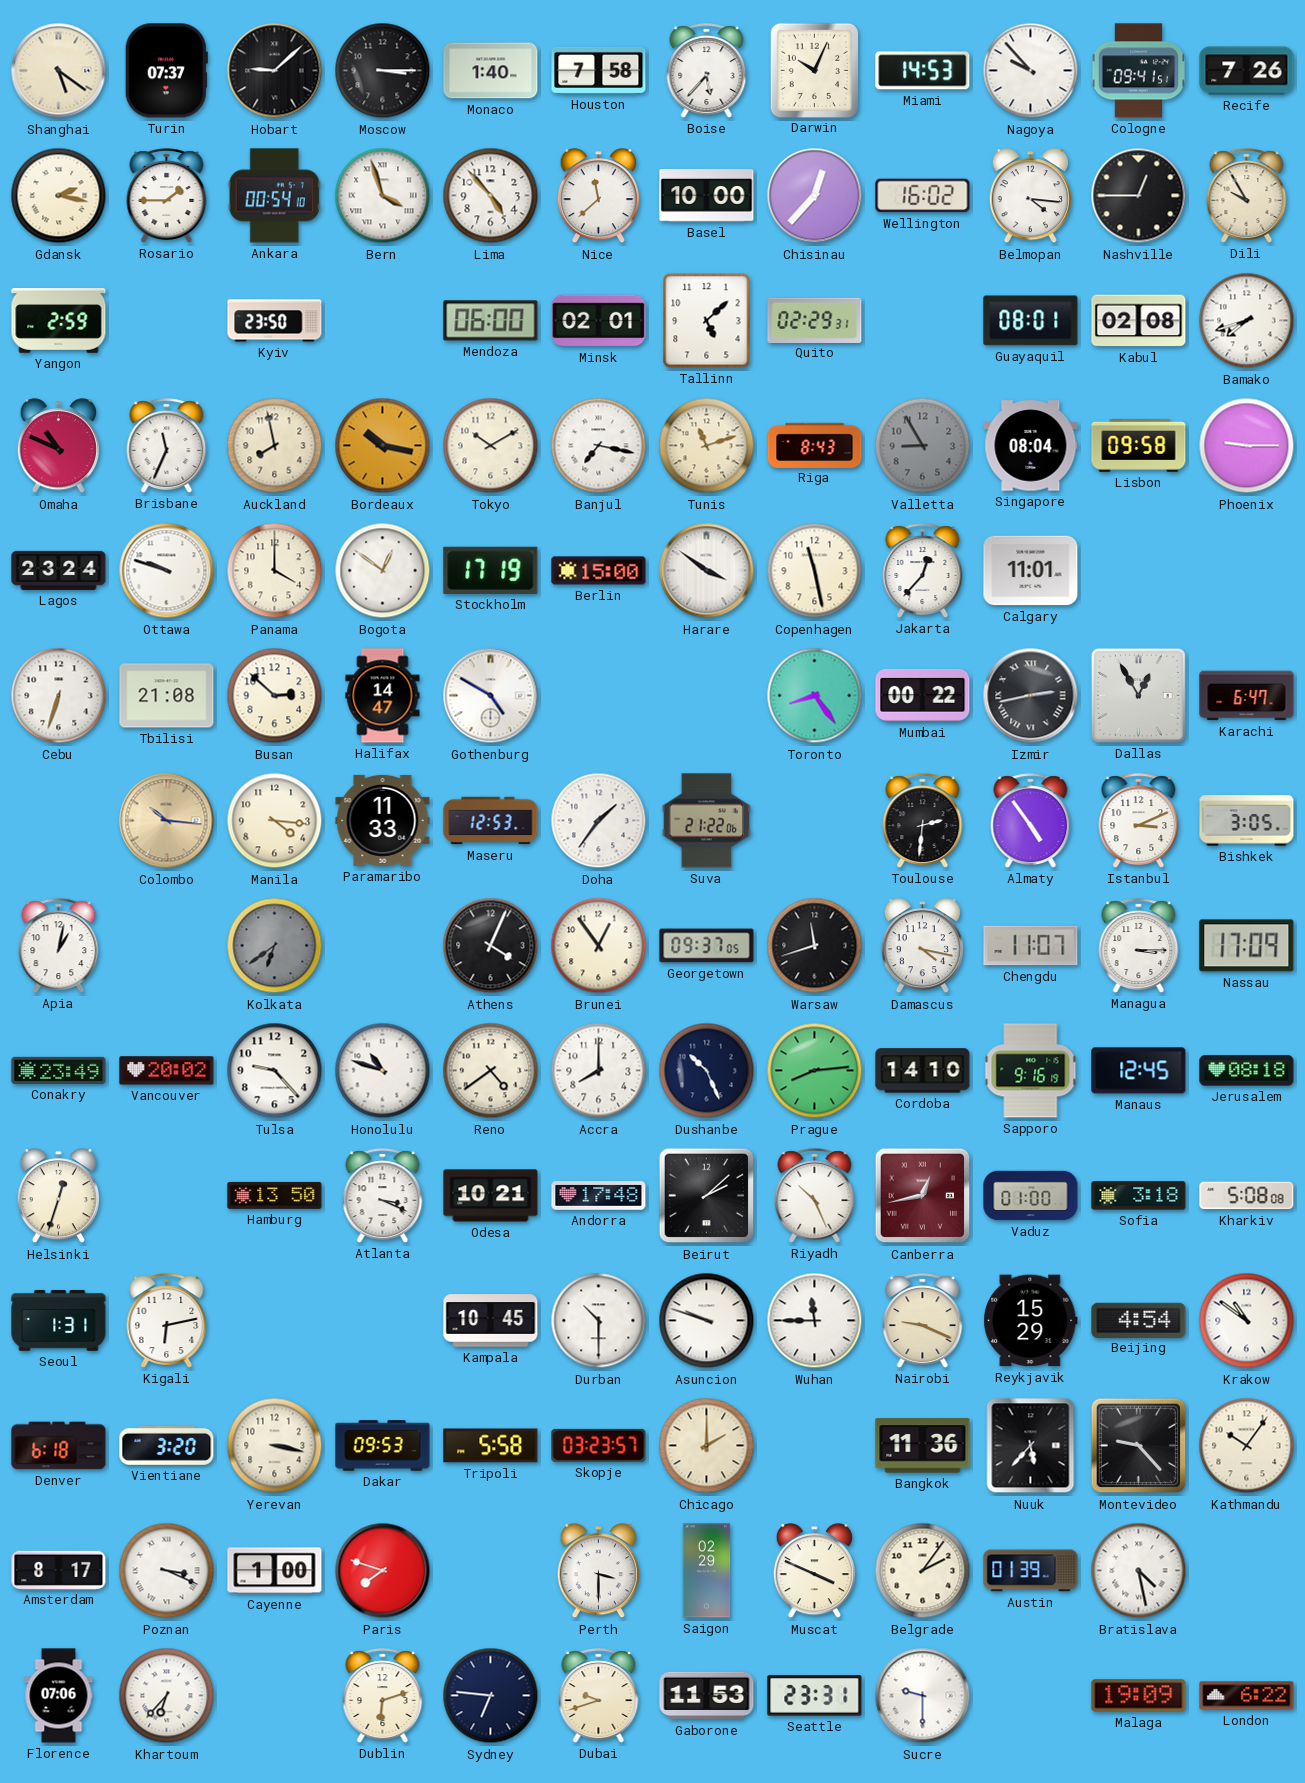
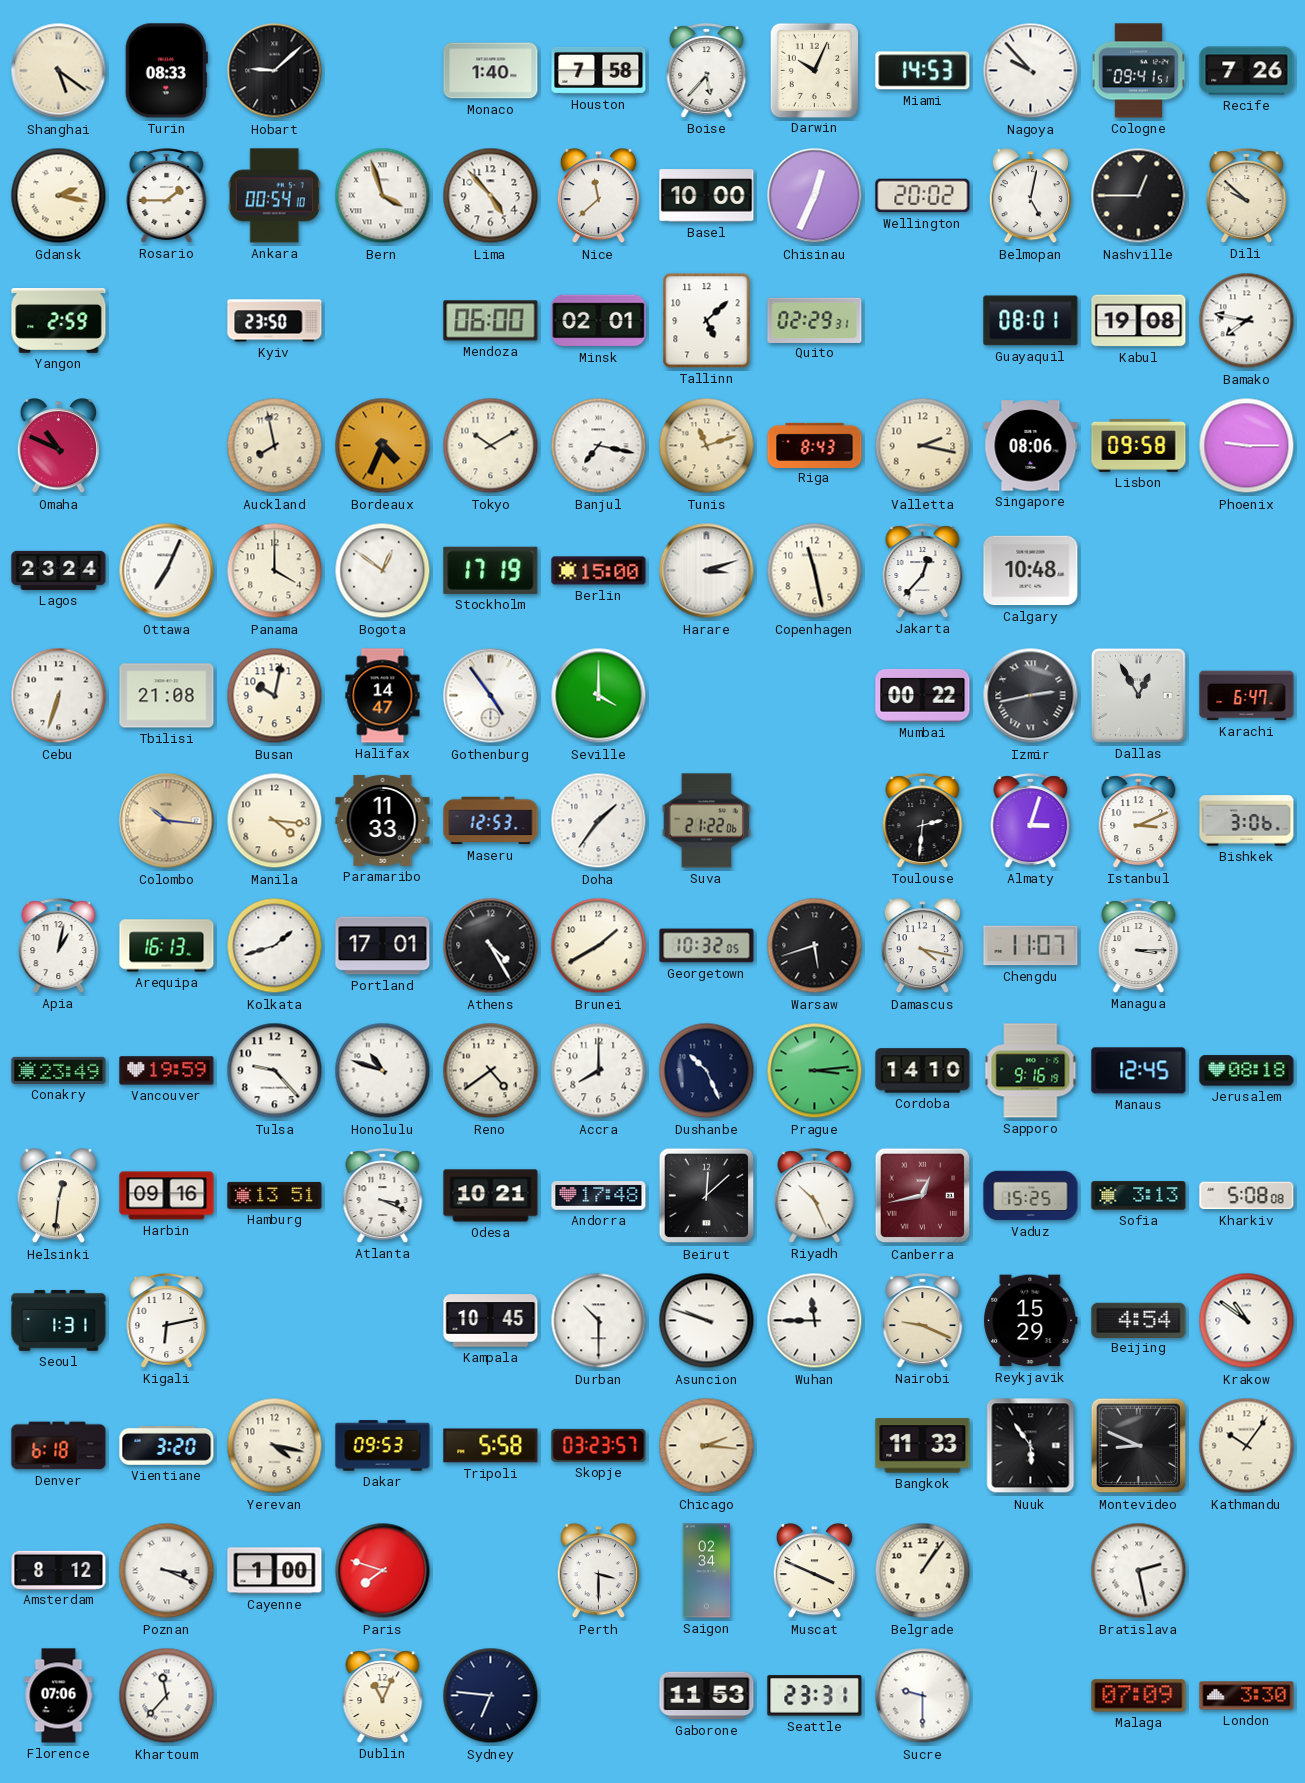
Turin: 07:37 -> 08:33 (166, 71)
Moscow: 3:15 -> none (383, 71)
Chisinau: 12:37 -> 12:34 (815, 196)
Wellington: 16:02 -> 20:02 (923, 196)
Belmopan: 4:16 -> 5:02 (1030, 196)
Dili: 9:55 -> 9:52 (1247, 196)
Kabul: 02:08 -> 19:08 (1139, 321)
Bamako: 7:42 -> 7:47 (1247, 321)
Brisbane: 11:34 -> none (167, 446)
Bordeaux: 10:17 -> 4:34 (383, 446)
Valletta: 8:55 -> 2:17 (923, 446)
Valletta dial: grey -> cream (923, 446)
Singapore: 08:04 -> 08:06 (1031, 446)
Ottawa: 9:48 -> 7:04 (167, 571)
Harare: 3:51 -> 3:12 (707, 571)
Calgary: 11:01 -> 10:48 (1031, 571)
Busan: 2:52 -> 10:02 (275, 696)
Gothenburg: 4:50 -> 4:54 (491, 696)
Seville: none -> 4:00 (599, 696)
Toronto: 8:24 -> none (815, 696)
Almaty: 4:54 -> 3:03 (1031, 821)
Bishkek: 3:05 -> 3:06 (1247, 821)
Arequipa: none -> 16:13 (167, 946)
Kolkata: 6:39 -> 1:42 (275, 946)
Kolkata dial: grey -> white (275, 946)
Portland: none -> 17:01 (383, 946)
Athens: 4:04 -> 4:25 (491, 946)
Brunei: 12:54 -> 1:40 (599, 946)
Georgetown: 09:37 -> 10:32 (707, 946)
Warsaw: 11:42 -> 5:42 (815, 946)
Nassau: 17:09 -> none (1247, 946)
Vancouver: 20:02 -> 19:59 (167, 1071)
Prague: 8:14 -> 3:14 (815, 1071)
Helsinki: 12:33 -> 12:31 (58, 1196)
Harbin: none -> 09:16 (167, 1196)
Hamburg: 13:50 -> 13:51 (275, 1195)
Beirut: 2:08 -> 12:08 (707, 1196)
Vaduz: 01:00 -> 15:25 (1031, 1196)
Sofia: 3:18 -> 3:13 (1139, 1196)
Yerevan: 3:17 -> 4:17 (275, 1446)
Chicago: 2:00 -> 2:16 (707, 1446)
Bangkok: 11:36 -> 11:33 (923, 1446)
Nuuk: 5:37 -> 5:54 (1031, 1446)
Montevideo: 9:23 -> 8:49 (1139, 1446)
Amsterdam: 8:17 -> 8:12 (59, 1570)
Saigon: 02:29 -> 02:34 (707, 1571)
Belgrade: 2:06 -> 1:06 (923, 1571)
Austin: 01:39 -> none (1031, 1571)
Bratislava: 4:28 -> 2:28 (1139, 1571)
Khartoum: 6:37 -> 11:37 (167, 1696)
Dublin: 6:12 -> 11:04 (383, 1696)
Dubai: 9:42 -> none (599, 1696)
Malaga: 19:09 -> 07:09 (1139, 1696)
London: 6:22 -> 3:30 (1247, 1696)
